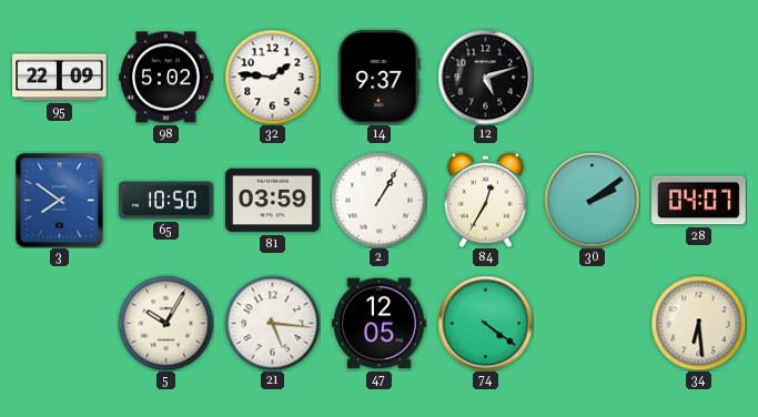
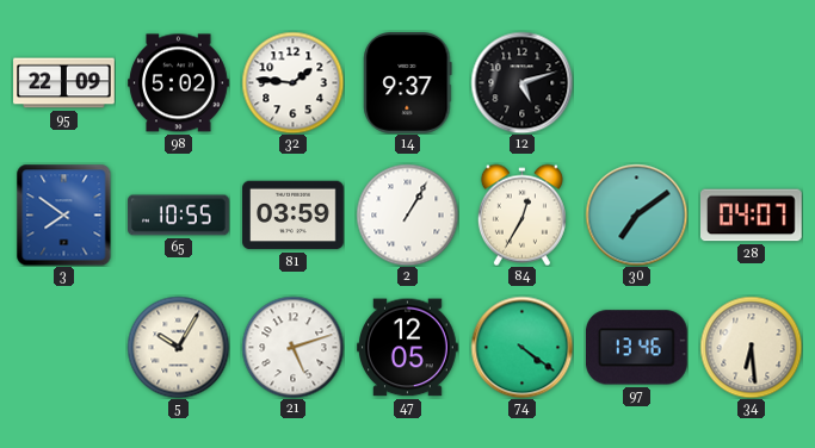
65: 10:50 -> 10:55 (179, 216)
30: 2:09 -> 7:09 (636, 214)
21: 5:16 -> 5:12 (292, 347)
97: none -> 13:46 (636, 348)
